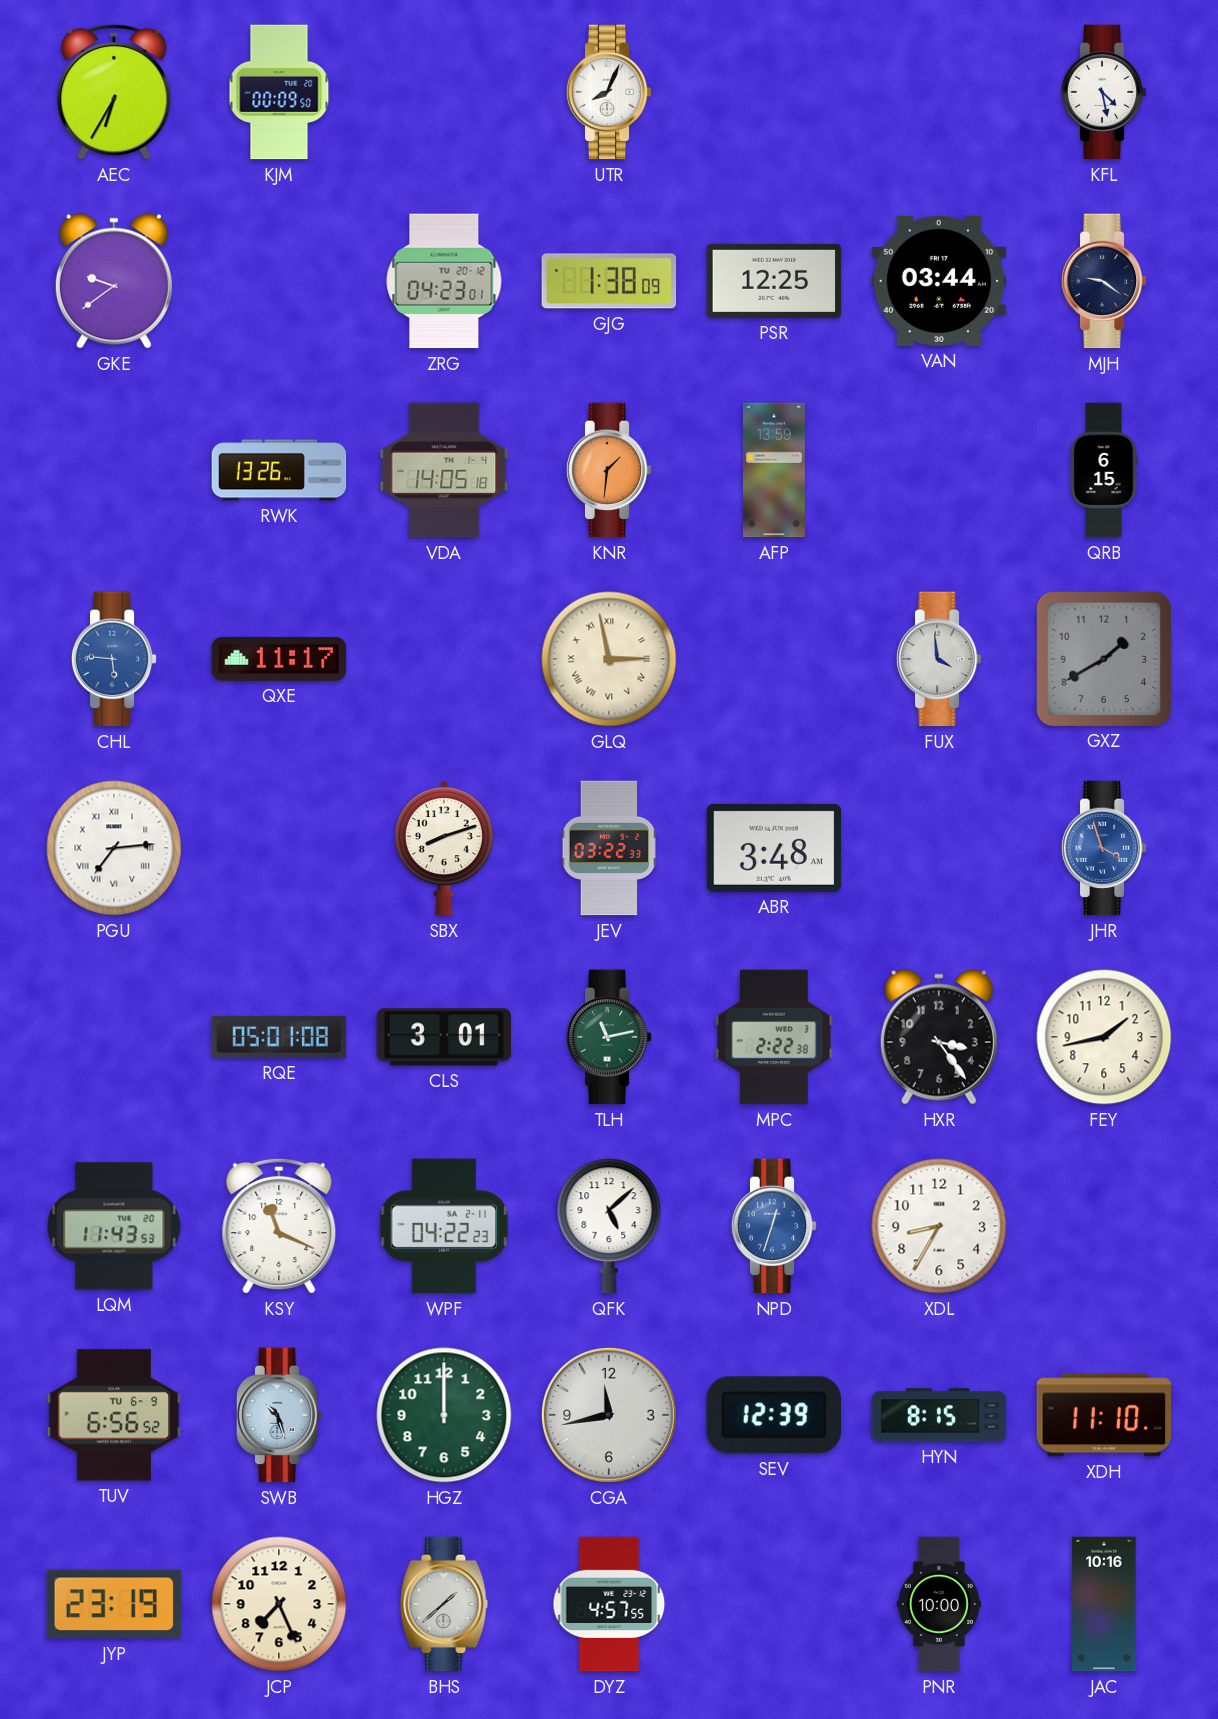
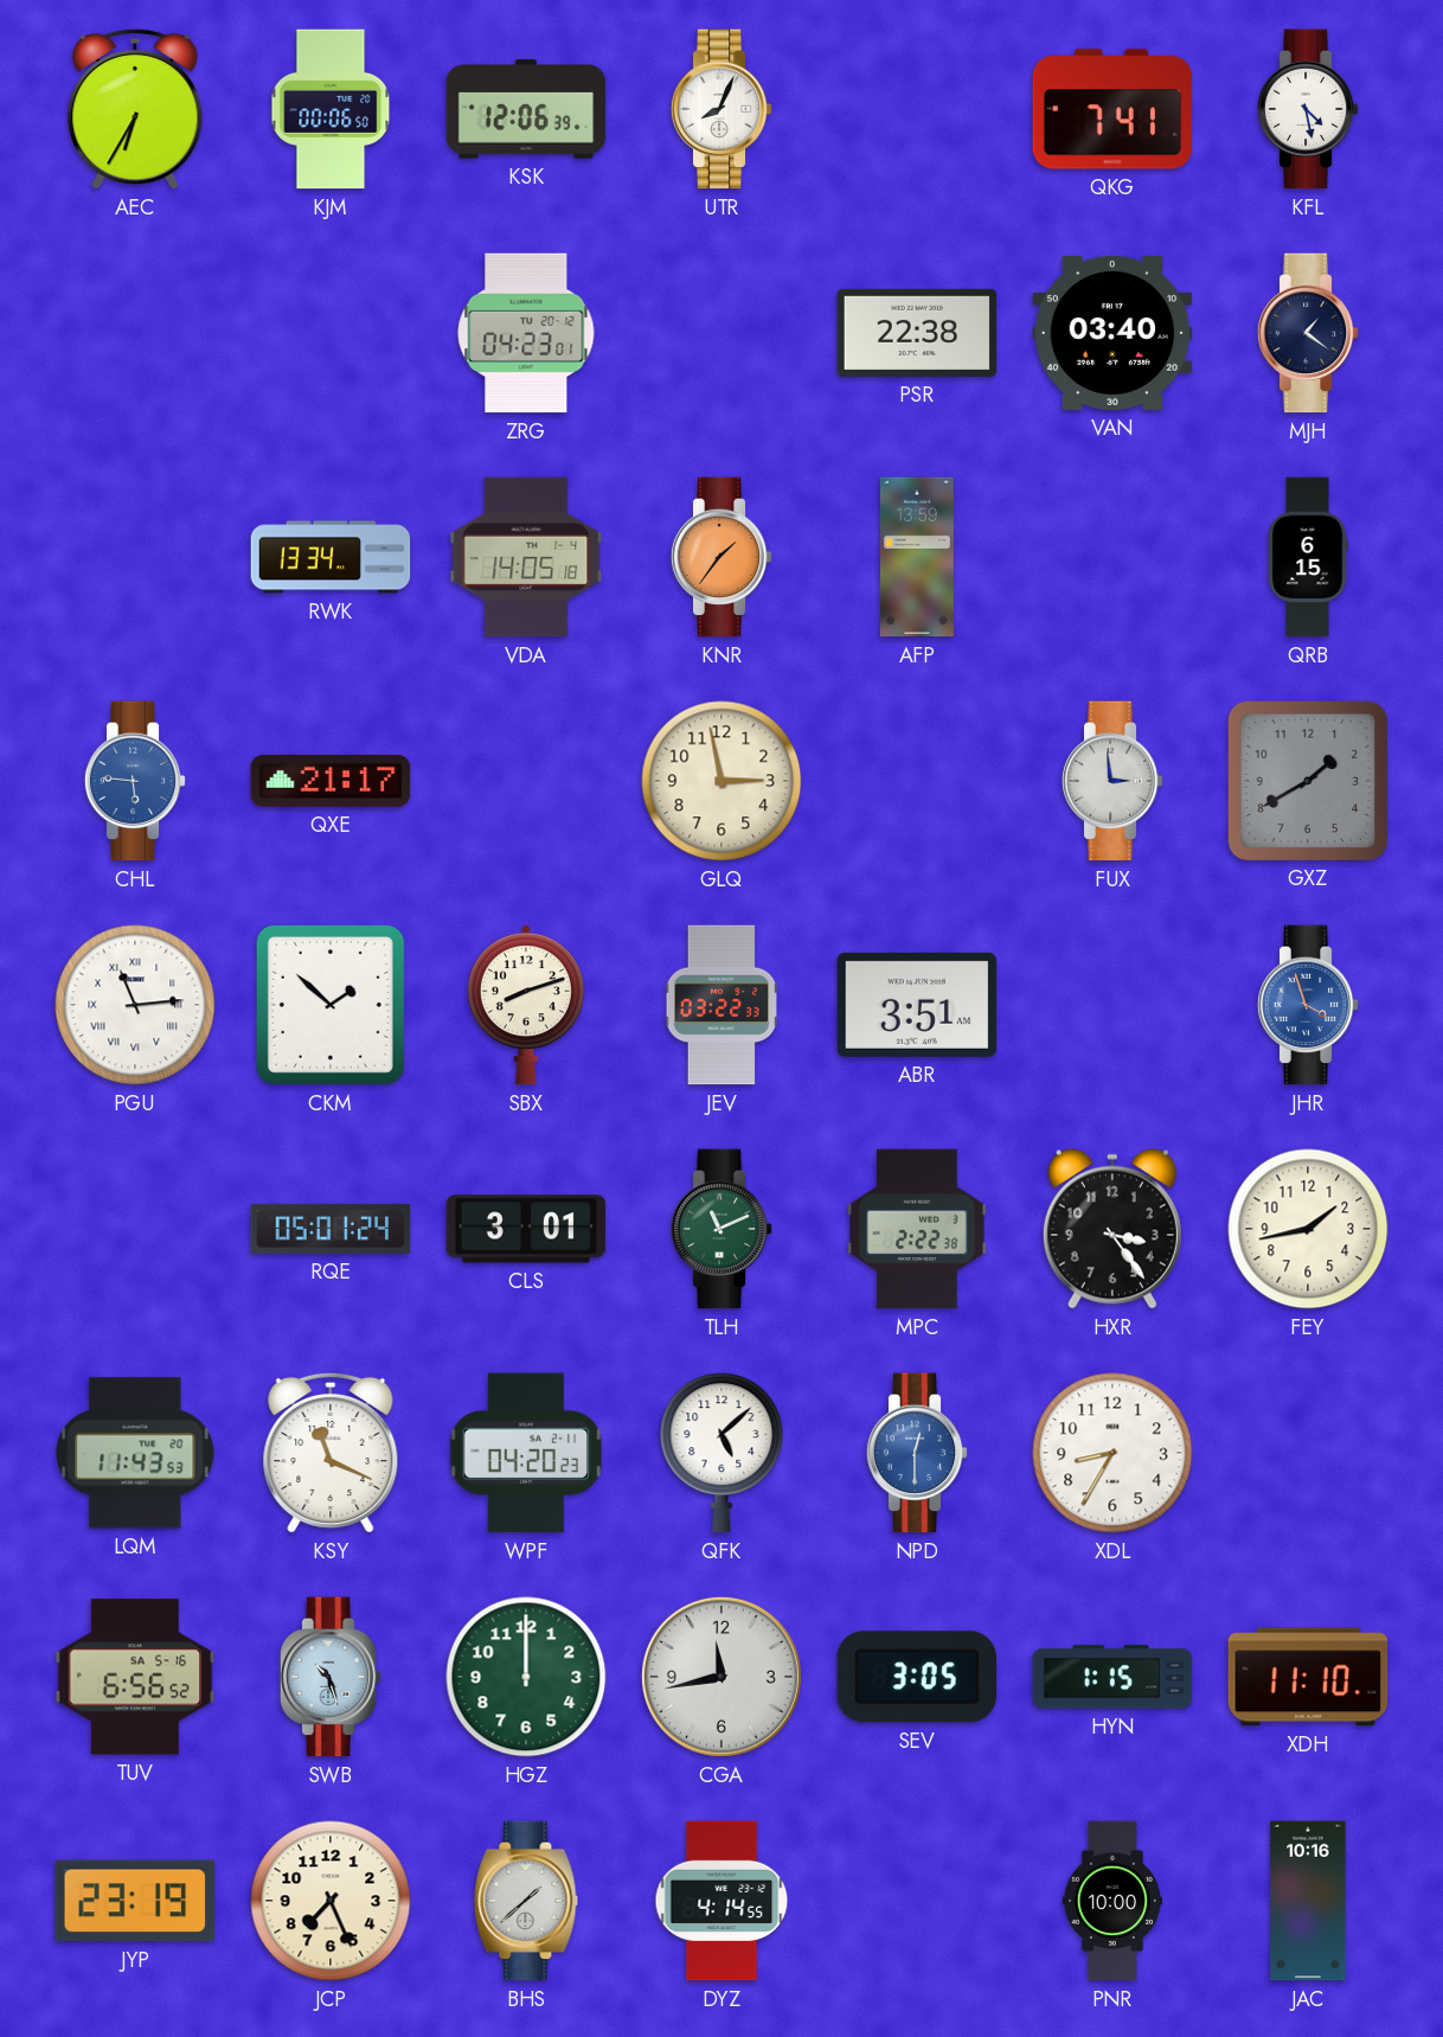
KJM: 00:09 -> 00:06 (331, 109)
KSK: none -> 12:06 (526, 109)
QKG: none -> 7:41 (1112, 109)
GKE: 9:39 -> none (114, 281)
GJG: 1:38 -> none (609, 281)
PSR: 12:25 -> 22:38 (917, 333)
VAN: 03:44 -> 03:40 (1112, 333)
MJH: 9:21 -> 1:21 (1308, 333)
RWK: 13:26 -> 13:34 (331, 557)
KNR: 1:31 -> 1:36 (721, 557)
QXE: 11:17 -> 21:17 (331, 781)
GLQ numerals: Roman -> Arabic (721, 781)
FUX: 3:59 -> 2:59 (1112, 781)
PGU: 7:14 -> 11:14 (135, 1005)
CKM: none -> 1:52 (331, 1005)
ABR: 3:48 -> 3:51 (917, 1005)
RQE: 05:01:08 -> 05:01:24 (331, 1229)
TLH: 11:13 -> 11:11 (721, 1229)
WPF: 04:22 -> 04:20 (526, 1453)
NPD: 12:33 -> 12:30 (917, 1453)
TUV date: TU 6-9 -> SA 5-16 (135, 1677)
SEV: 12:39 -> 3:05 (916, 1677)
HYN: 8:15 -> 1:15 (1112, 1677)
DYZ: 4:57 -> 4:14 (721, 1901)
